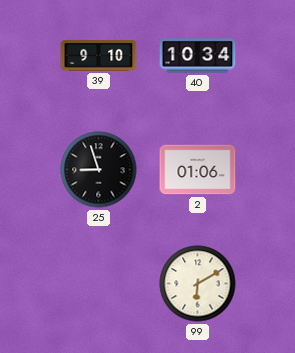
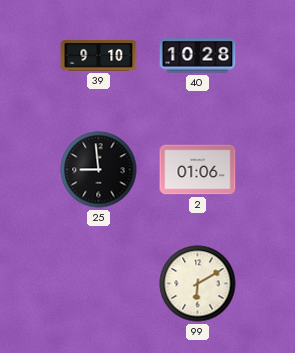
40: 10:34 -> 10:28 (198, 56)
25: 8:57 -> 8:59 (99, 170)
